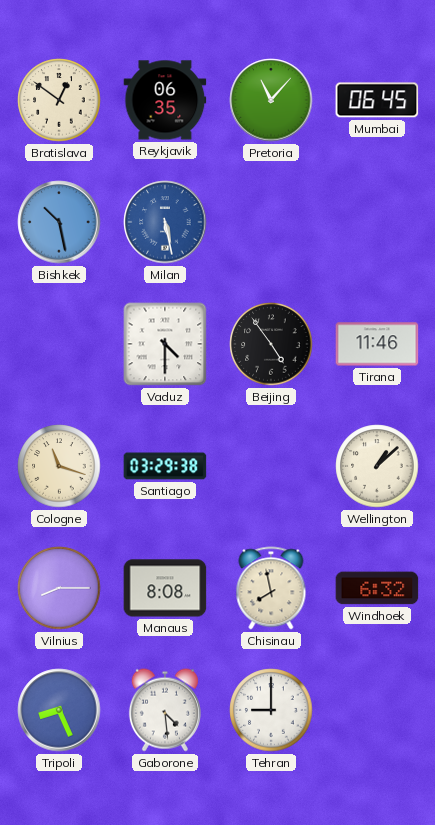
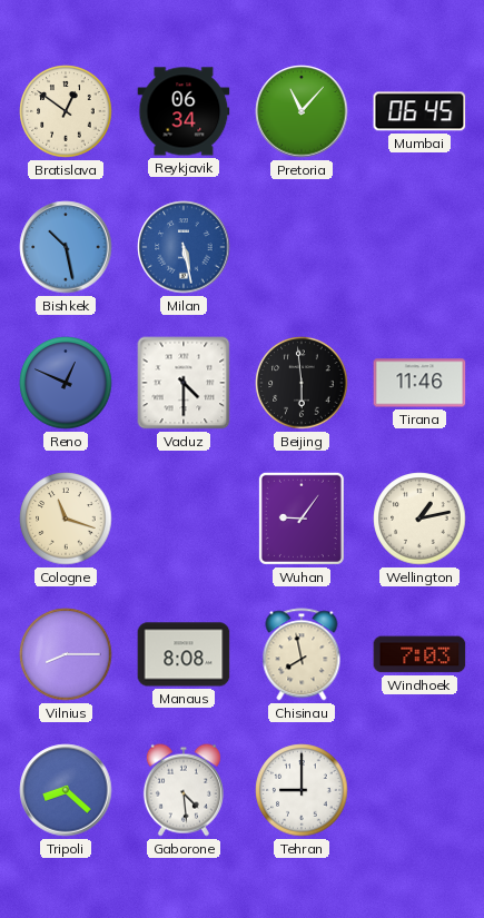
Reykjavik: 06:35 -> 06:34 (184, 111)
Reno: none -> 12:49 (66, 383)
Beijing: 4:54 -> 5:59 (302, 383)
Santiago: 03:29 -> none (165, 466)
Wuhan: none -> 9:06 (302, 519)
Wellington: 1:08 -> 1:13 (419, 519)
Windhoek: 6:32 -> 7:03 (419, 654)
Tripoli: 8:26 -> 8:22 (66, 790)
